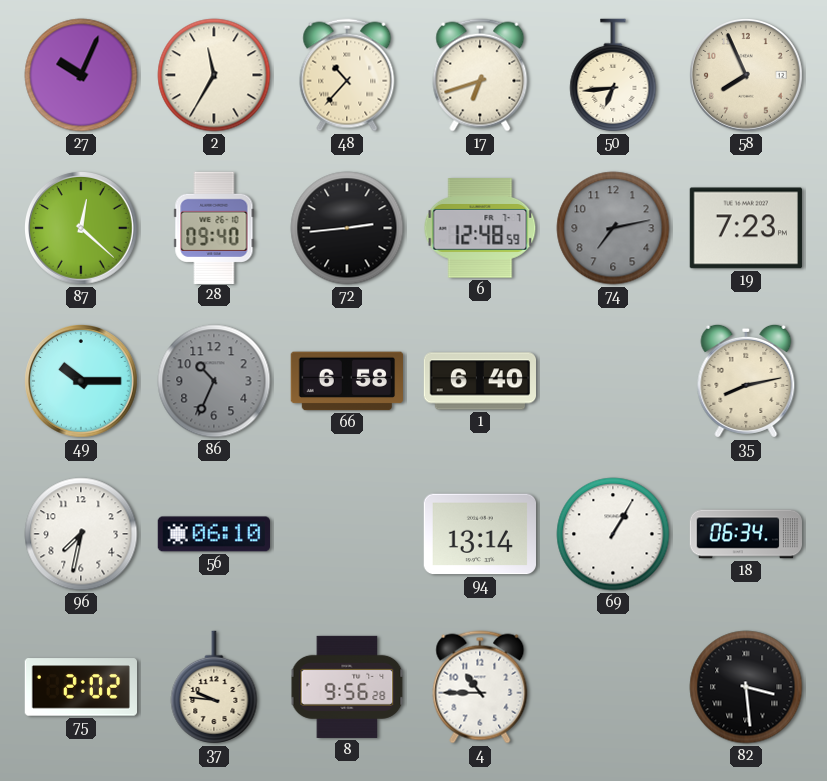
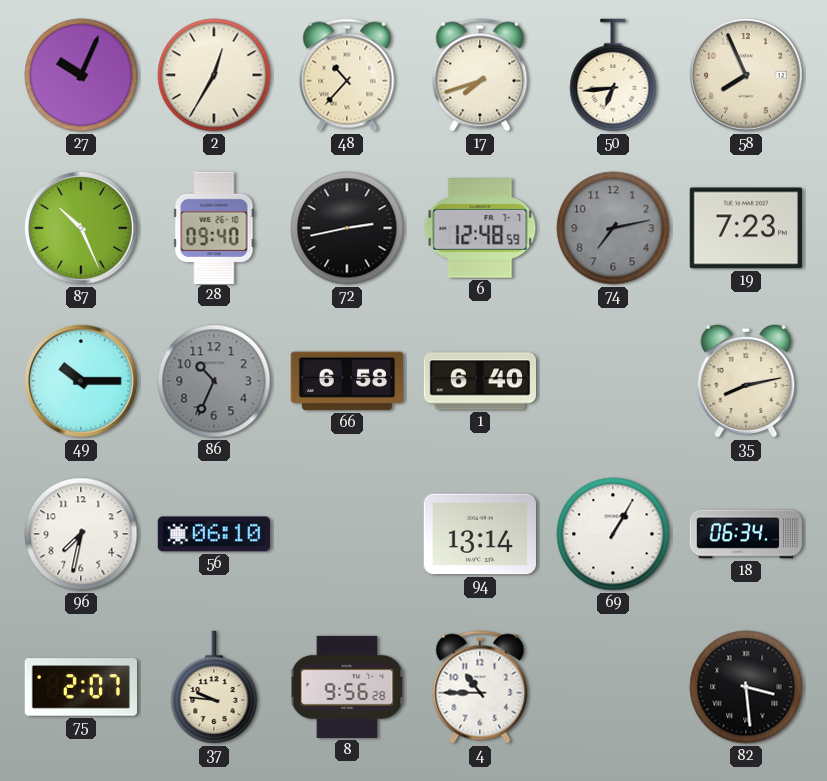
2: 11:35 -> 12:35 (214, 75)
17: 6:42 -> 7:42 (480, 75)
87: 12:22 -> 10:26 (82, 229)
72: 2:44 -> 2:43 (347, 228)
75: 2:02 -> 2:07 (80, 687)
